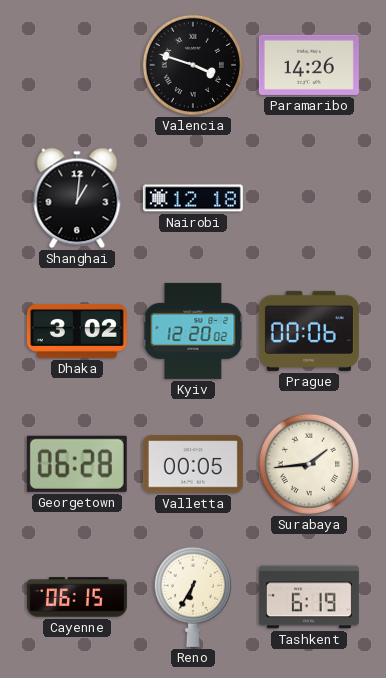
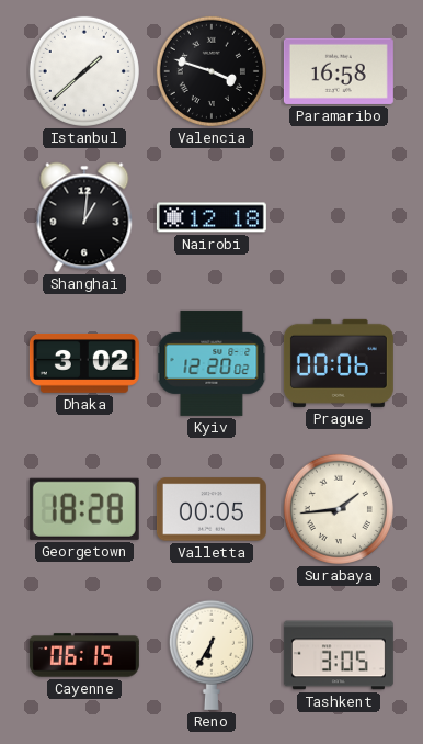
Istanbul: none -> 1:38 (84, 71)
Paramaribo: 14:26 -> 16:58 (339, 71)
Georgetown: 06:28 -> 18:28 (84, 509)
Tashkent: 6:19 -> 3:05 (339, 655)
